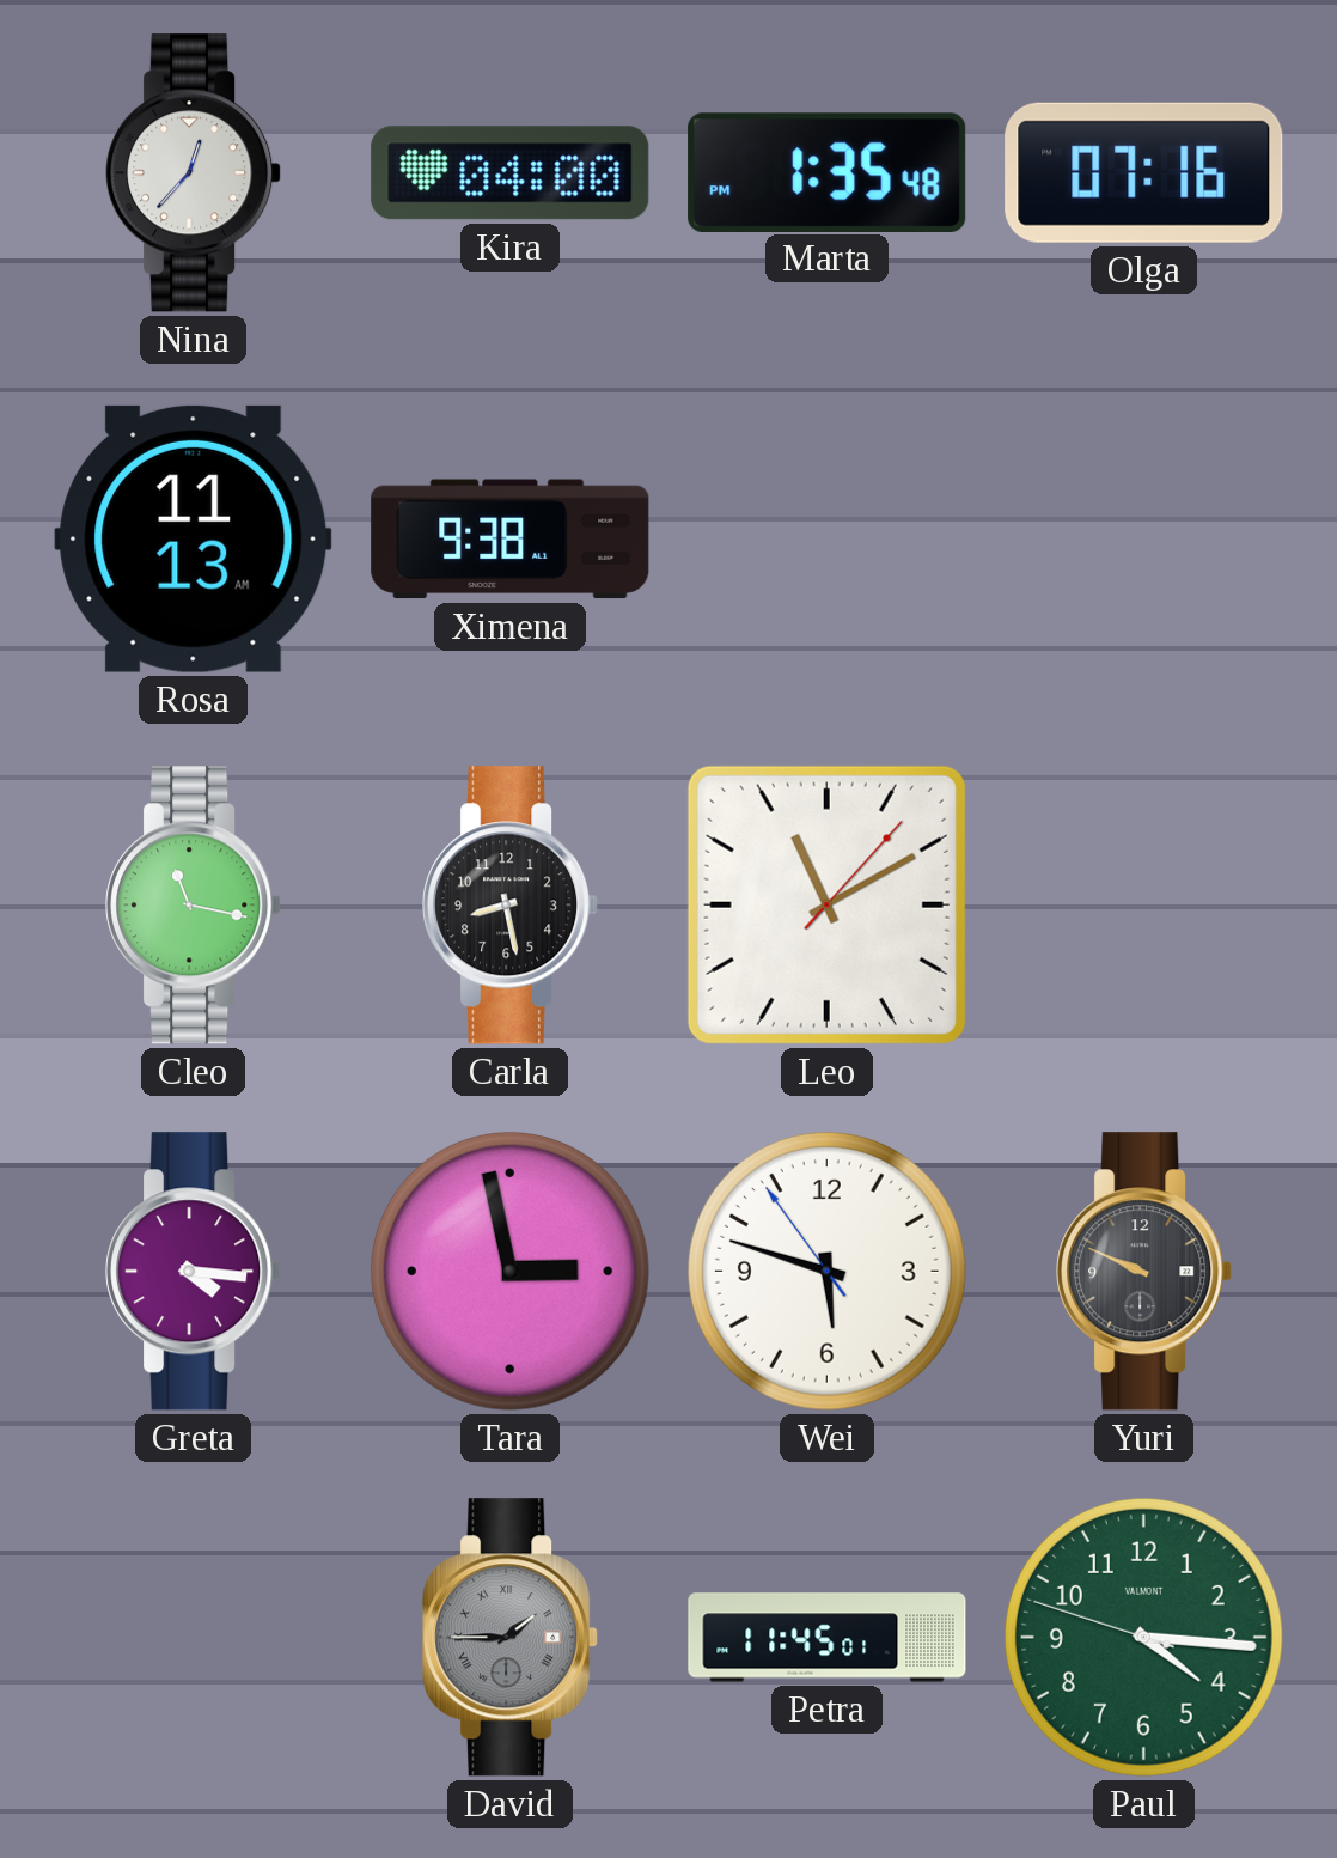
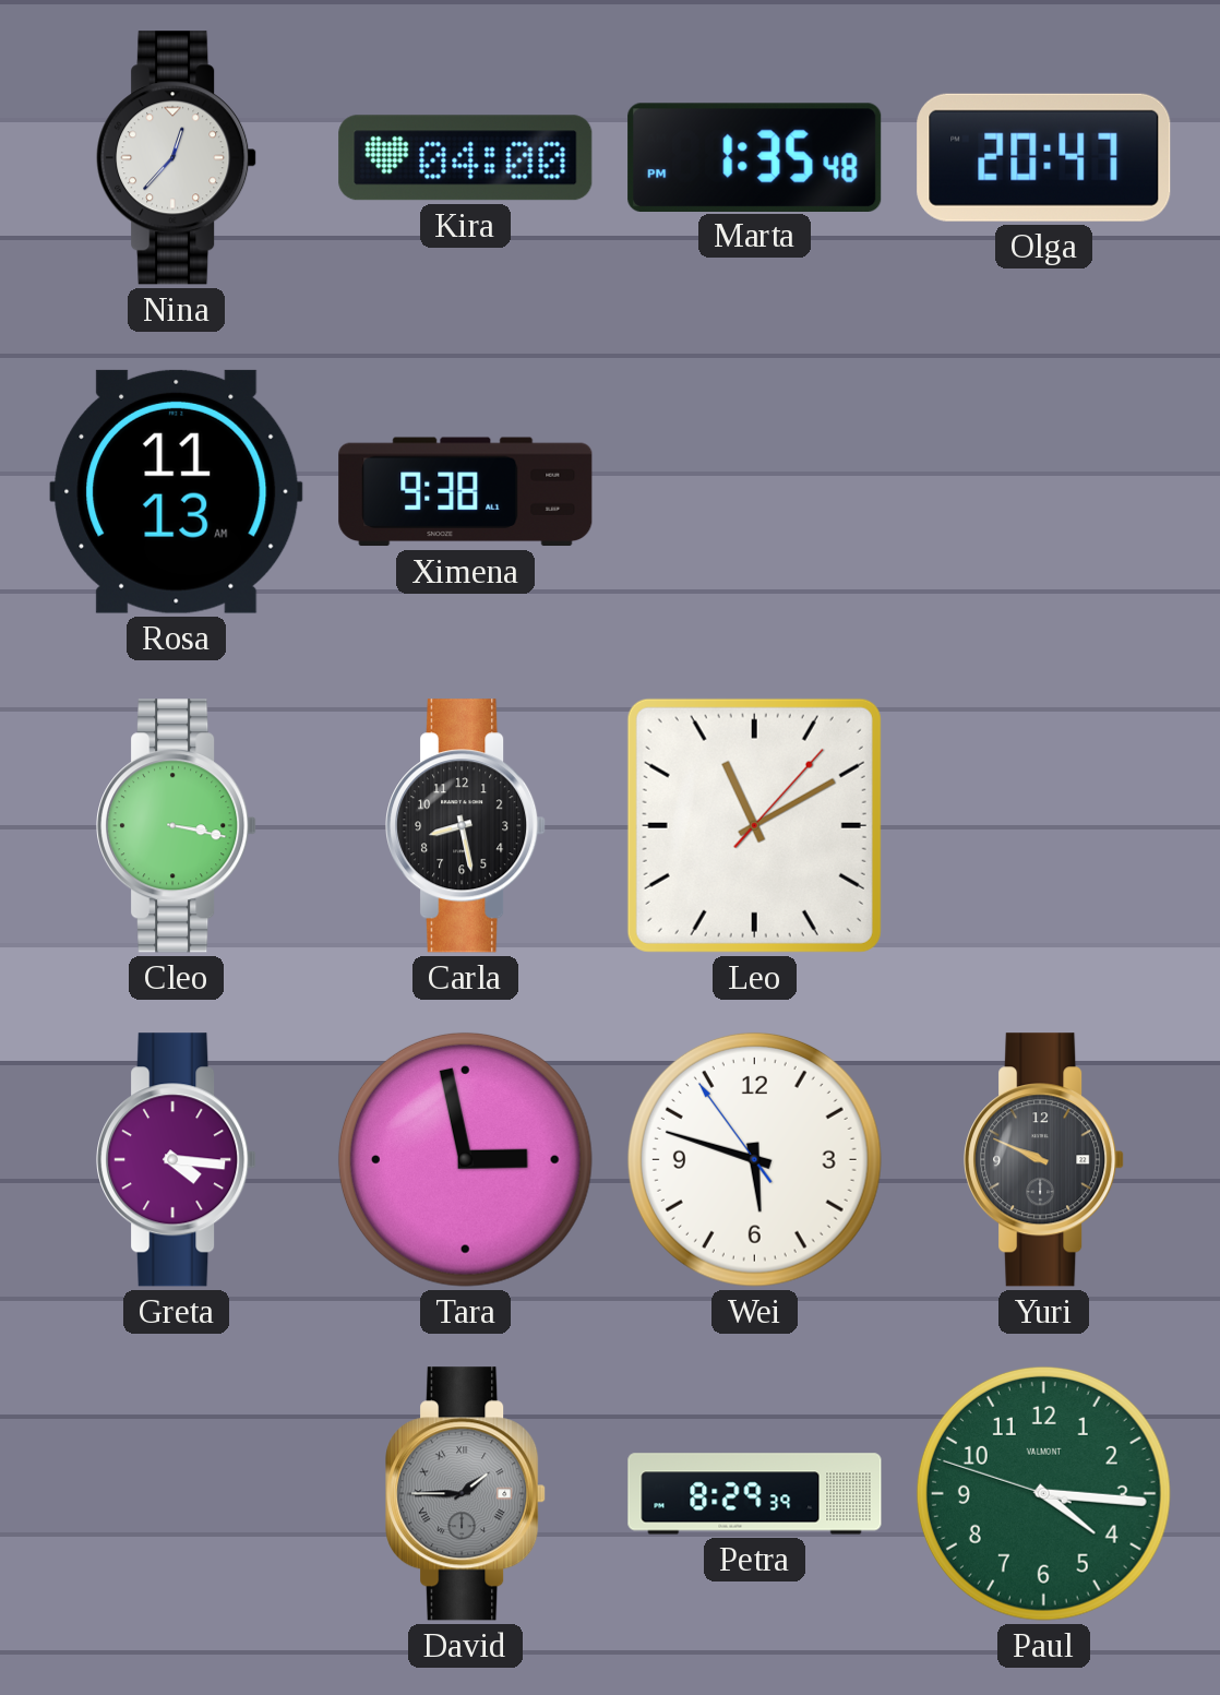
Olga: 07:16 -> 20:47 (1044, 157)
Cleo: 11:17 -> 3:17 (177, 826)
Petra: 11:45 -> 8:29 (755, 1494)
